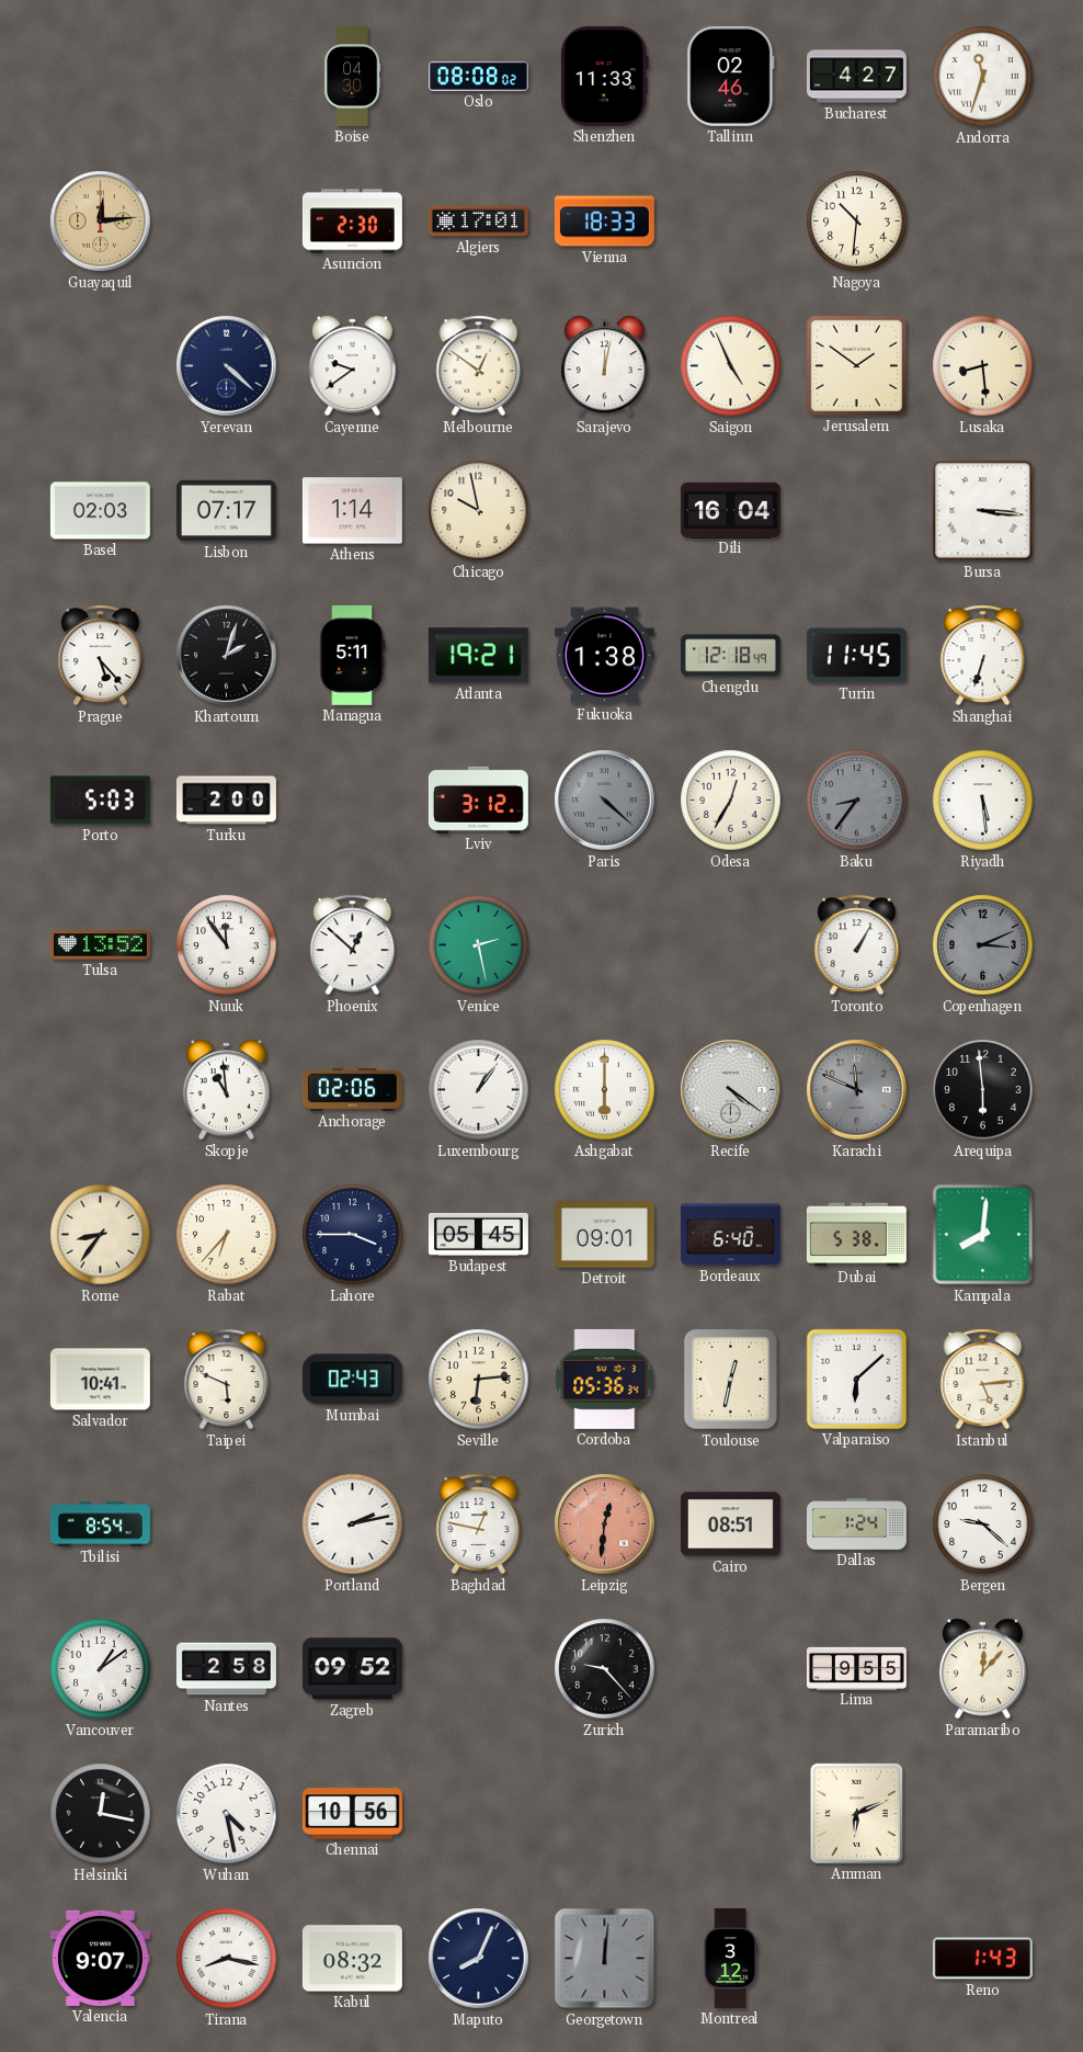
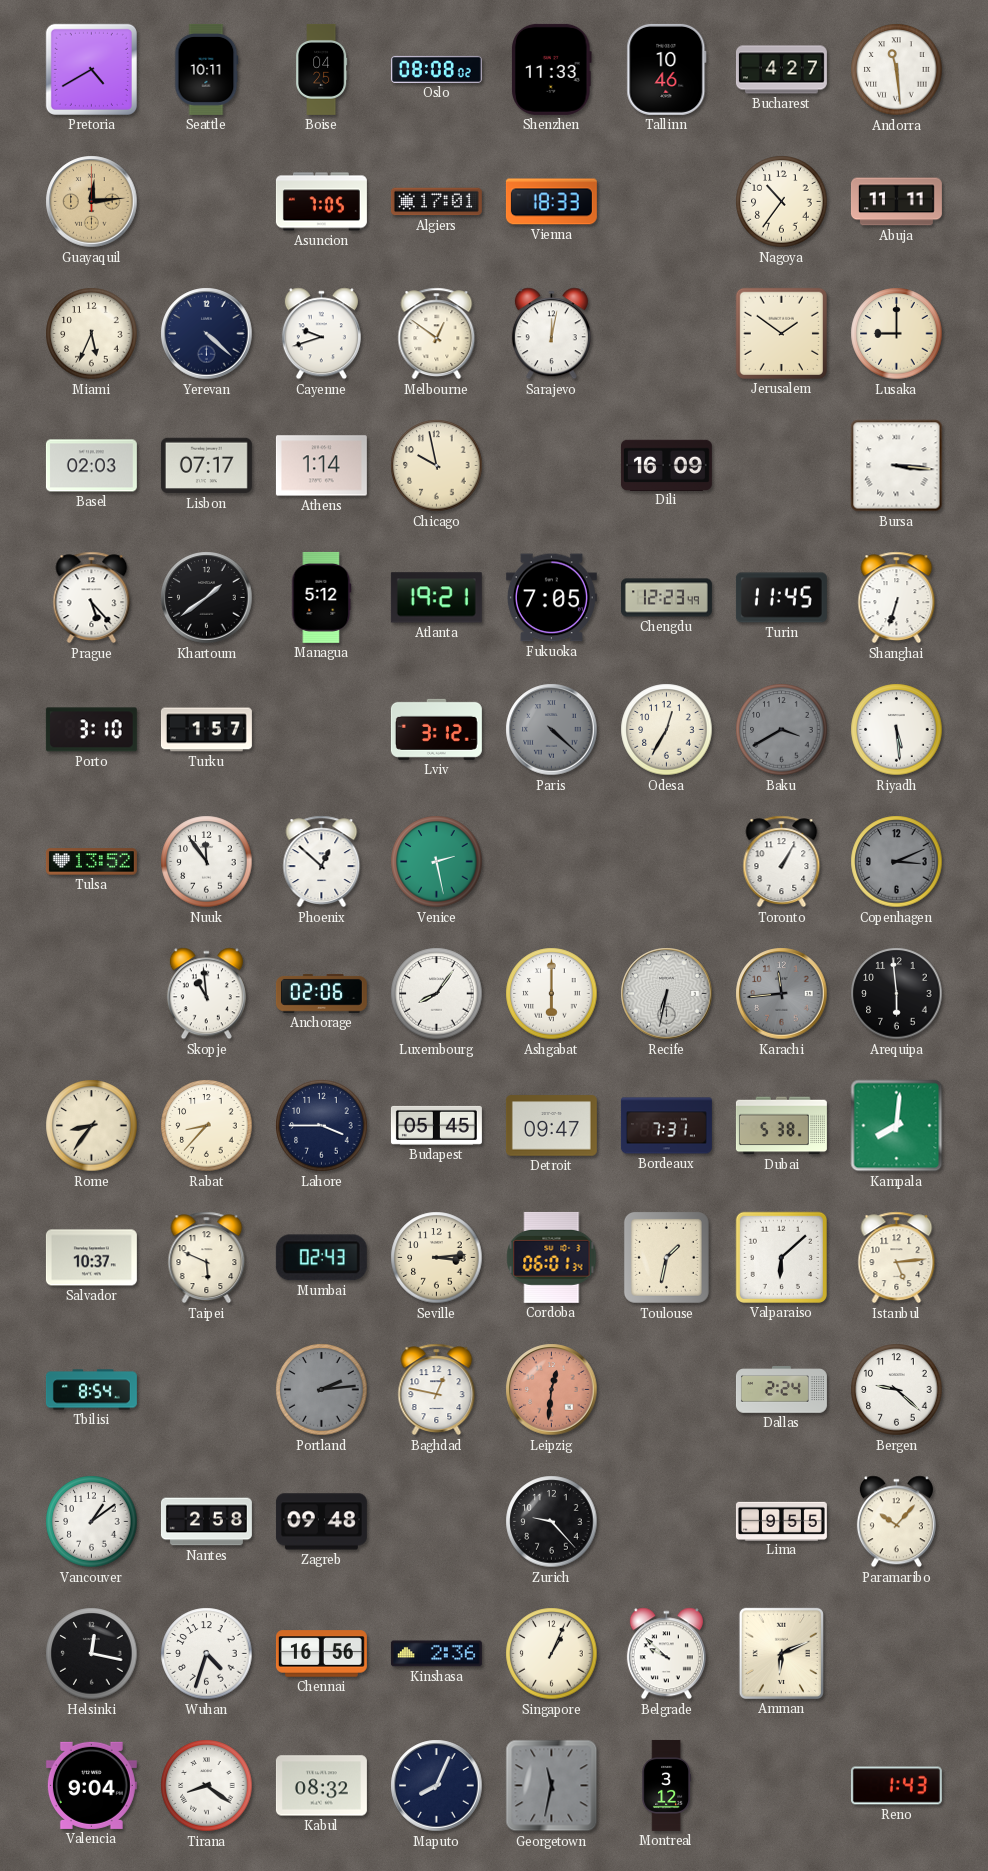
Pretoria: none -> 4:40 (91, 69)
Seattle: none -> 10:11 (206, 69)
Boise: 04:30 -> 04:25 (322, 69)
Tallinn: 02:46 -> 10:46 (667, 69)
Andorra: 11:33 -> 11:29 (897, 70)
Asuncion: 2:30 -> 7:05 (321, 202)
Nagoya: 10:31 -> 10:36 (782, 202)
Abuja: none -> 11:11 (896, 202)
Miami: none -> 5:34 (92, 334)
Cayenne: 9:39 -> 9:42 (321, 334)
Saigon: 4:56 -> none (731, 366)
Lusaka: 8:29 -> 9:00 (897, 334)
Dili: 16:04 -> 16:09 (666, 465)
Khartoum: 2:03 -> 1:39 (207, 598)
Managua: 5:11 -> 5:12 (322, 597)
Fukuoka: 1:38 -> 7:05 (551, 598)
Chengdu: 12:18 -> 12:23 (666, 598)
Porto: 5:03 -> 3:10 (91, 730)
Turku: 2:00 -> 1:57 (206, 730)
Baku: 8:36 -> 3:40 (782, 730)
Luxembourg: 1:06 -> 8:06 (437, 994)
Recife: 4:21 -> 6:32 (667, 994)
Karachi: 11:49 -> 11:44 (782, 994)
Rabat: 6:37 -> 8:37 (207, 1126)
Detroit: 09:01 -> 09:47 (551, 1126)
Bordeaux: 6:40 -> 7:31 (666, 1126)
Salvador: 10:41 -> 10:37 (91, 1258)
Seville: 6:14 -> 3:14 (437, 1258)
Cordoba: 05:36 -> 06:01 (552, 1257)
Toulouse: 12:32 -> 1:32 (666, 1257)
Portland: 2:13 -> 2:14 (322, 1390)
Portland dial: white -> grey (322, 1390)
Cairo: 08:51 -> none (730, 1524)
Dallas: 1:24 -> 2:24 (781, 1390)
Zagreb: 09:52 -> 09:48 (321, 1522)
Paramaribo: 12:07 -> 10:07 (896, 1522)
Wuhan: 4:28 -> 4:33 (207, 1654)
Chennai: 10:56 -> 16:56 (321, 1654)
Kinshasa: none -> 2:36 (436, 1654)
Singapore: none -> 1:04 (552, 1654)
Belgrade: none -> 9:52 (666, 1654)
Valencia: 9:07 -> 9:04 (91, 1785)
Tirana: 8:17 -> 8:21 (207, 1786)
Georgetown: 12:01 -> 11:32 (552, 1786)
